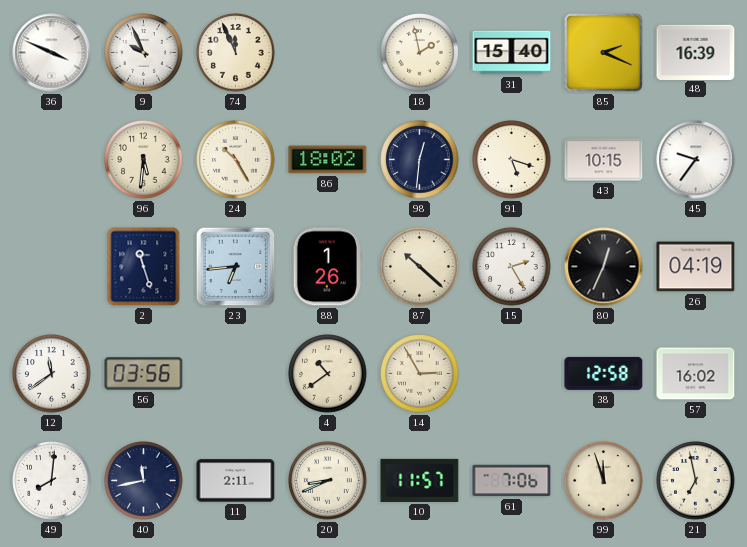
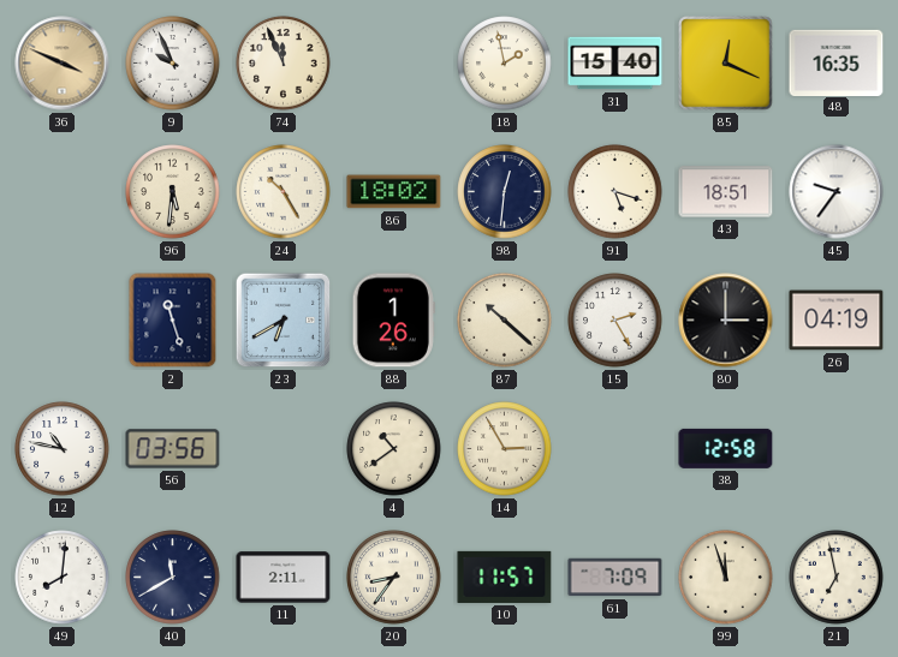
36 dial: white -> champagne (63, 64)
85: 2:19 -> 12:19 (726, 64)
48: 16:39 -> 16:35 (837, 62)
43: 10:15 -> 18:51 (726, 192)
23: 6:44 -> 6:40 (284, 321)
80: 12:34 -> 3:00 (726, 321)
12: 11:39 -> 10:47 (63, 449)
57: 16:02 -> none (696, 374)
40: 11:43 -> 11:40 (173, 578)
20: 8:41 -> 8:36 (394, 578)
61: 7:06 -> 7:09 (615, 578)
